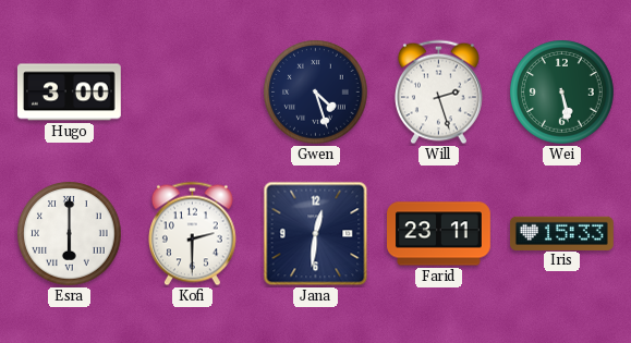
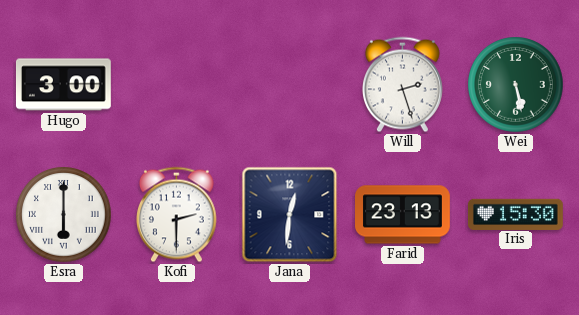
Gwen: 4:27 -> none (316, 93)
Farid: 23:11 -> 23:13 (403, 215)
Iris: 15:33 -> 15:30 (516, 214)
